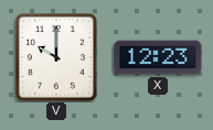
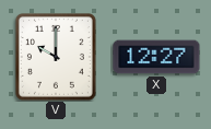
X: 12:23 -> 12:27 (156, 57)
